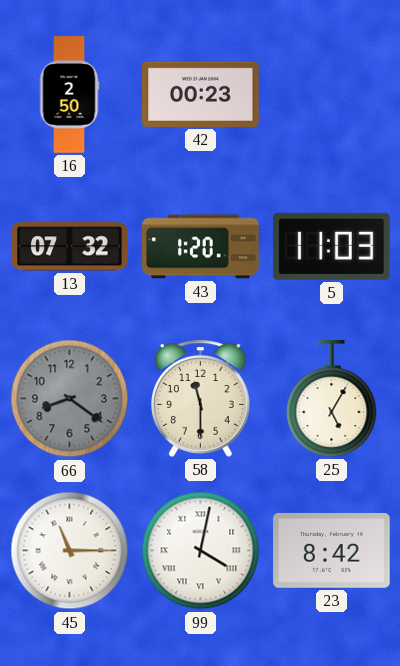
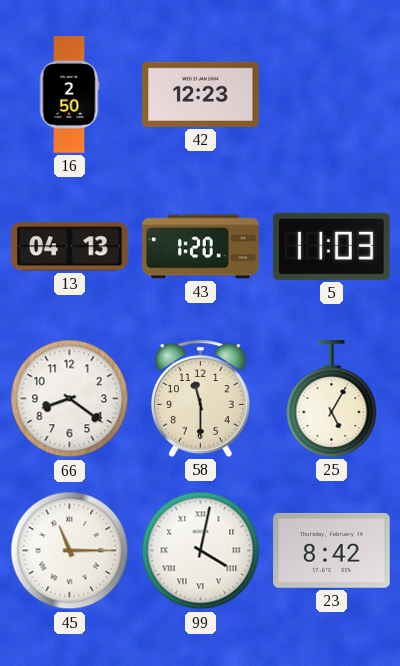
42: 00:23 -> 12:23 (201, 94)
13: 07:32 -> 04:13 (70, 247)
66 dial: grey -> white (70, 399)
